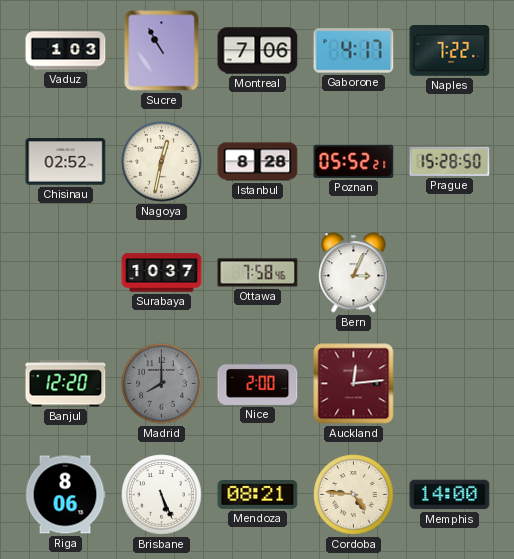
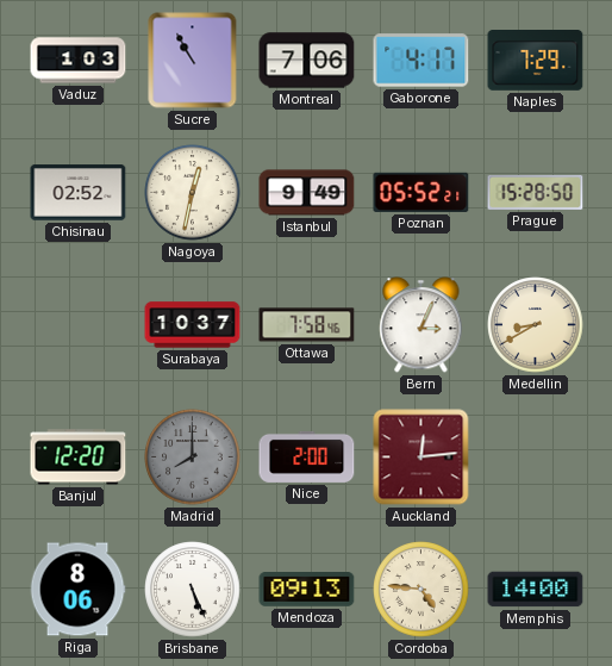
Naples: 7:22 -> 7:29 (536, 61)
Istanbul: 8:28 -> 9:49 (307, 193)
Medellin: none -> 8:40 (536, 325)
Mendoza: 08:21 -> 09:13 (307, 590)
